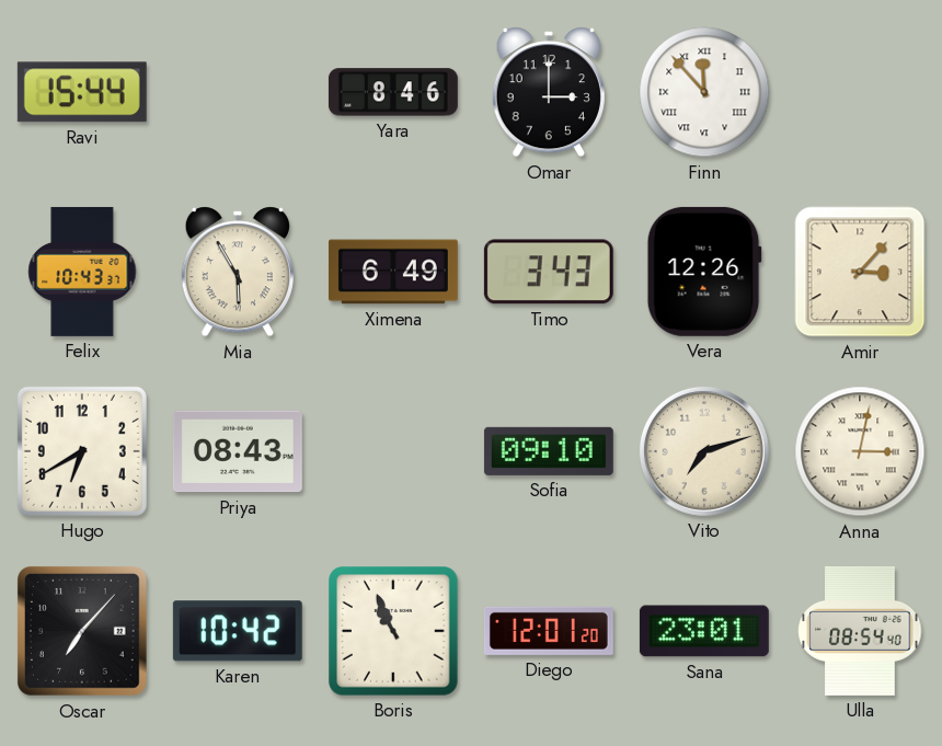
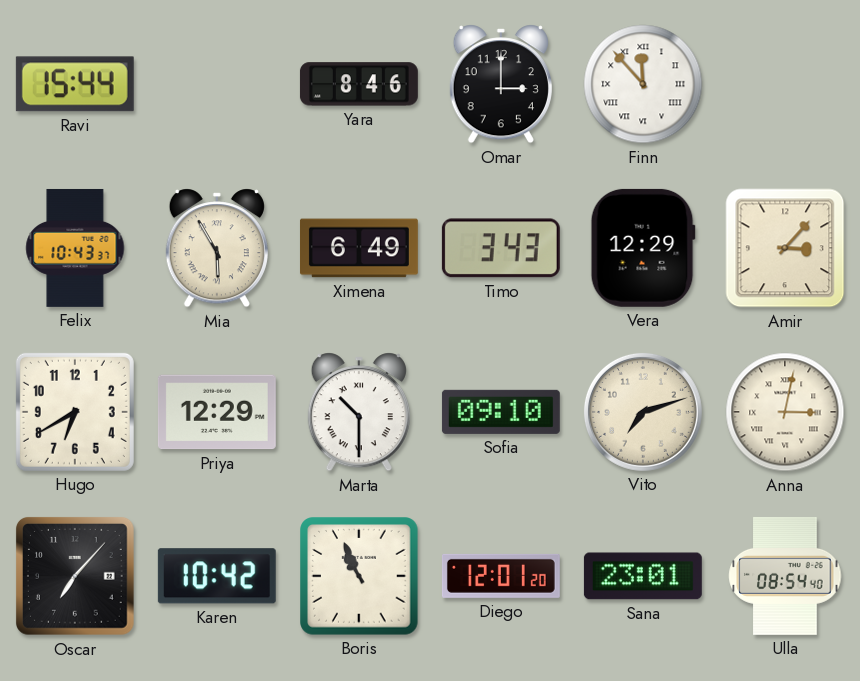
Vera: 12:26 -> 12:29 (643, 248)
Priya: 08:43 -> 12:29 (217, 412)
Marta: none -> 10:30 (359, 412)
